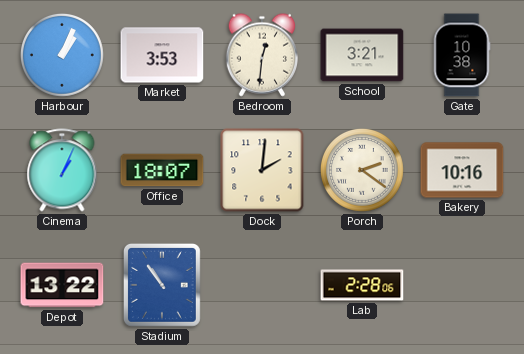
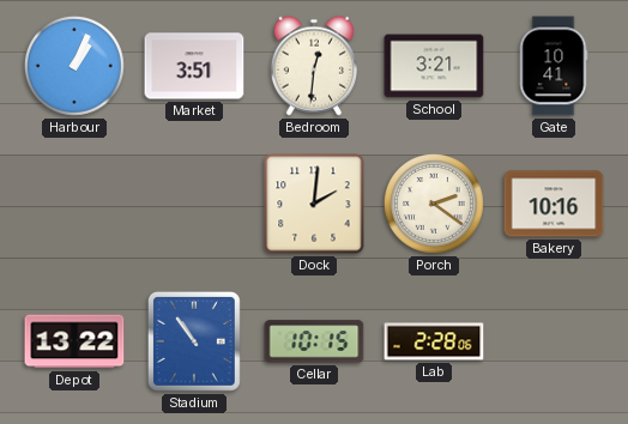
Market: 3:53 -> 3:51 (194, 66)
Gate: 10:38 -> 10:41 (554, 66)
Cinema: 1:04 -> none (62, 170)
Office: 18:07 -> none (162, 170)
Cellar: none -> 10:15 (314, 341)
